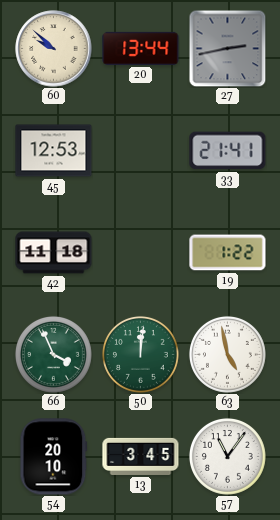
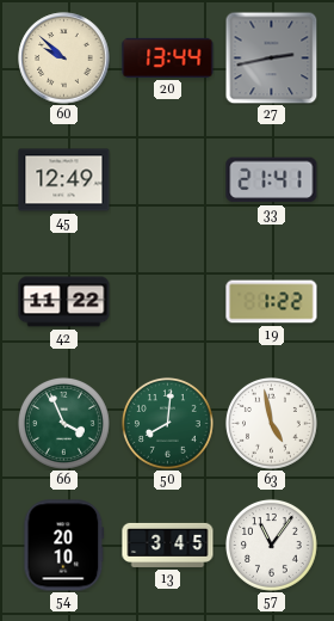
45: 12:53 -> 12:49 (64, 180)
42: 11:18 -> 11:22 (64, 302)
50: 12:01 -> 8:01 (167, 423)
